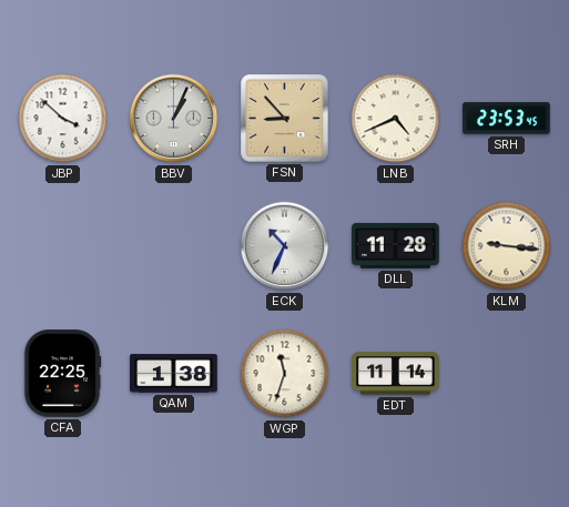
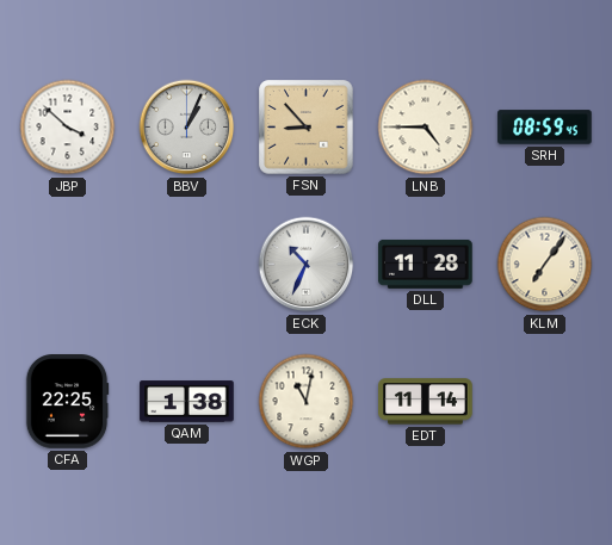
LNB: 4:41 -> 4:45 (426, 128)
SRH: 23:53 -> 08:59 (545, 128)
KLM: 9:16 -> 7:06 (545, 265)
WGP: 11:33 -> 11:02 (307, 402)
